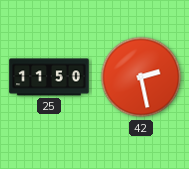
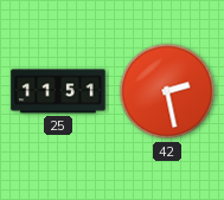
25: 11:50 -> 11:51 (58, 91)
